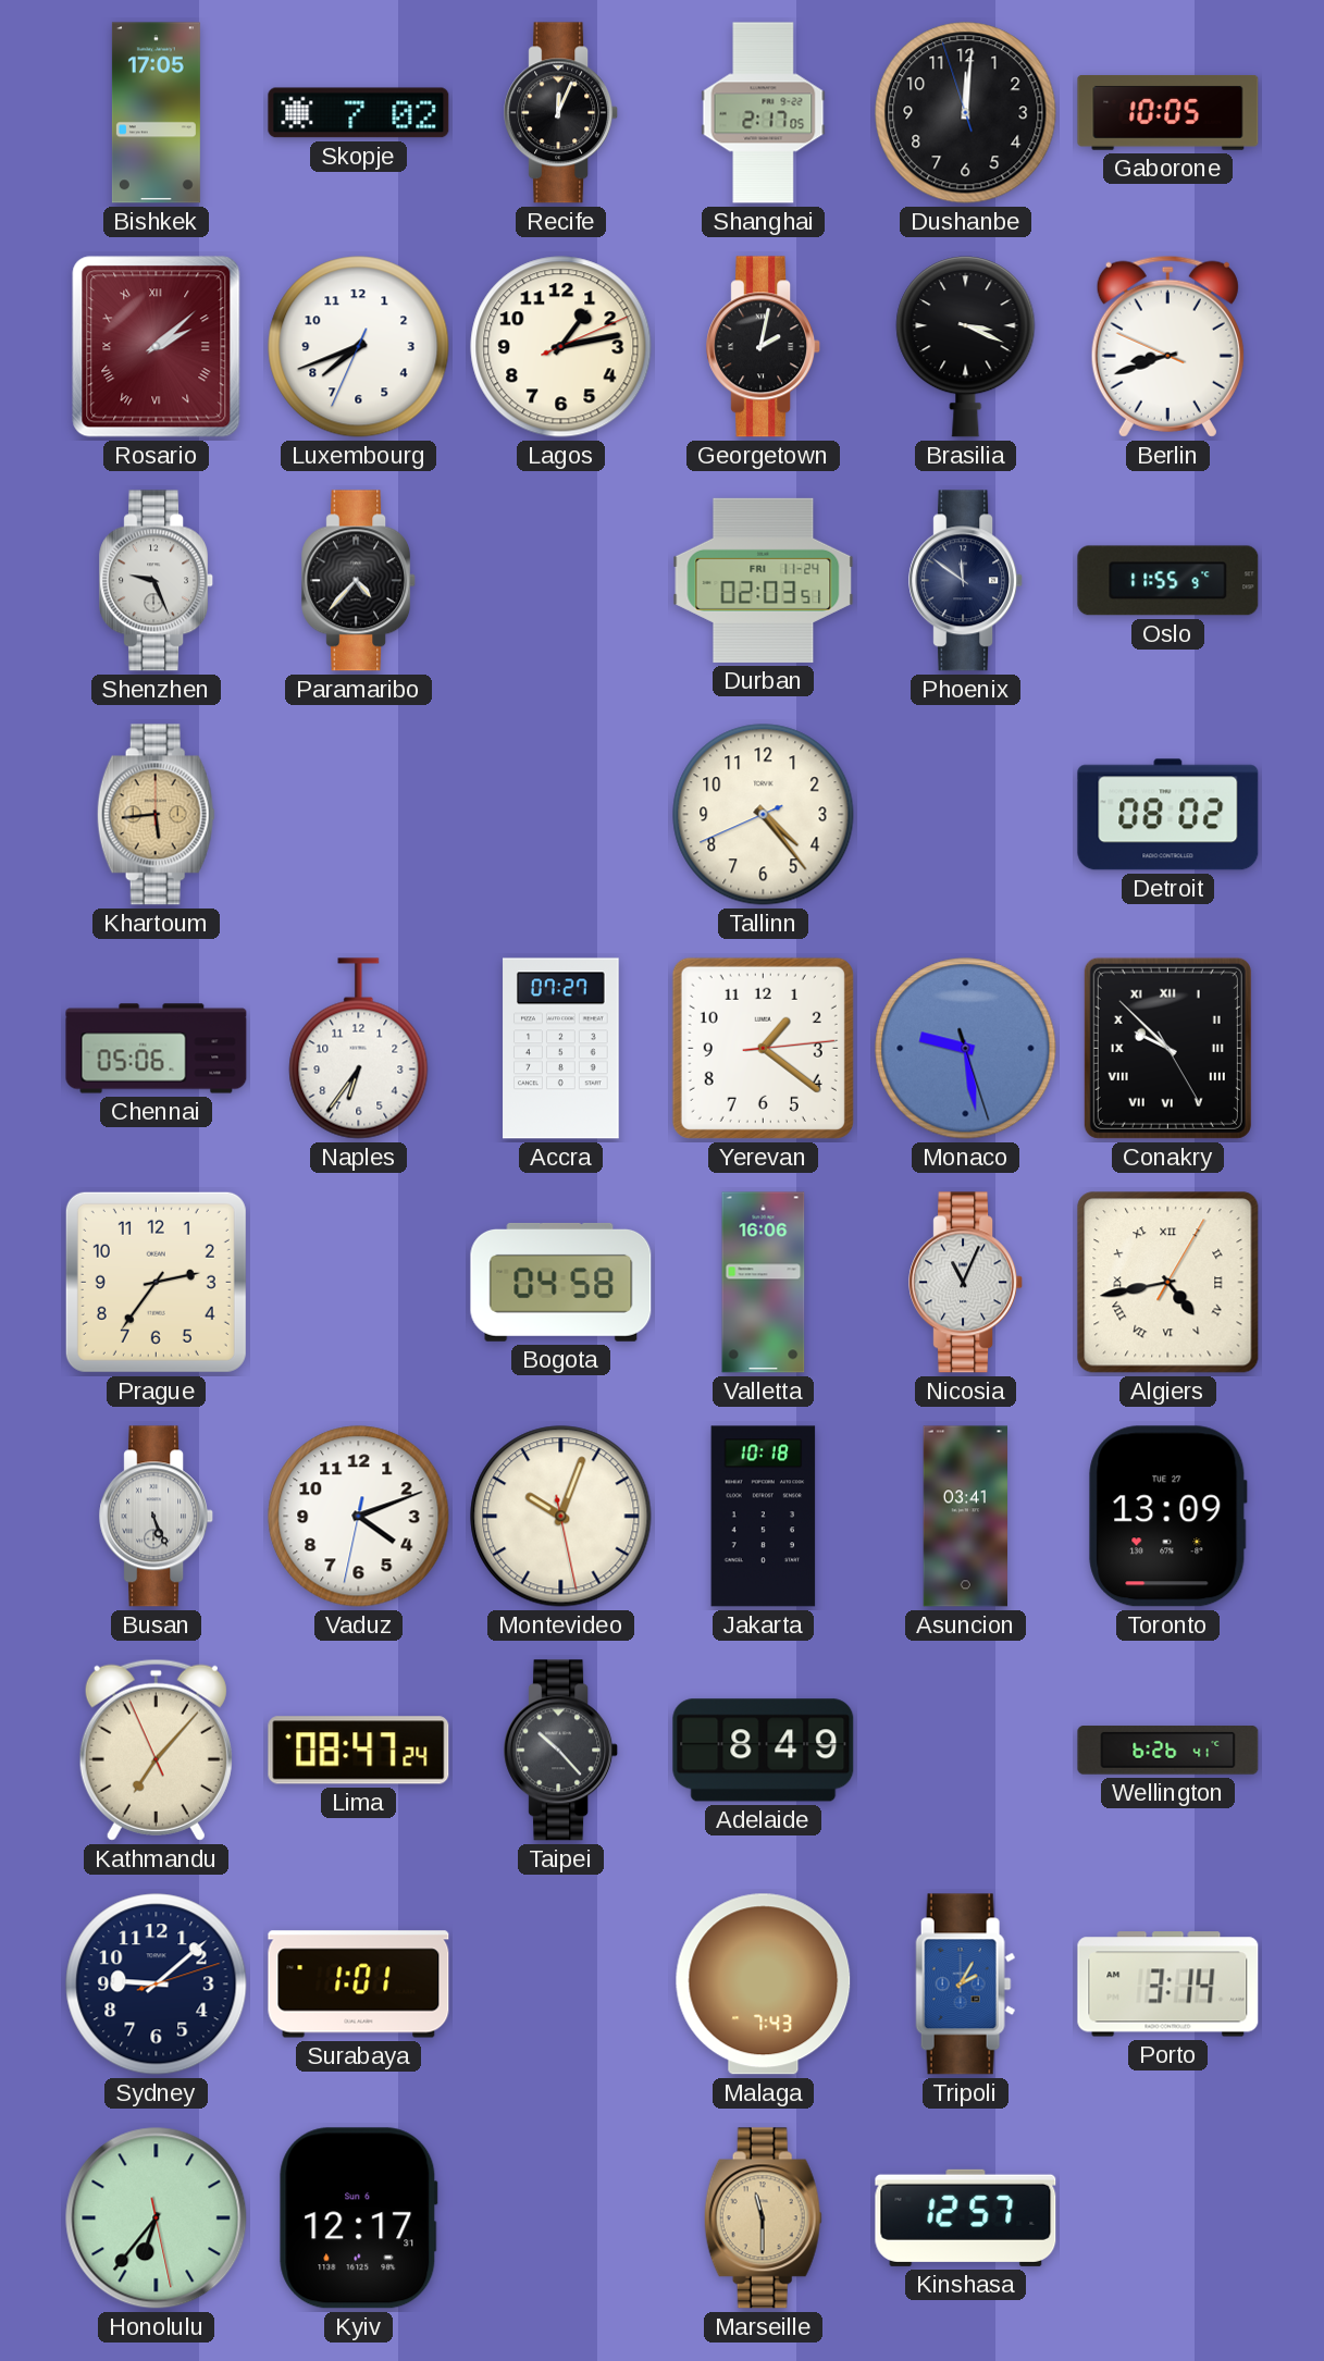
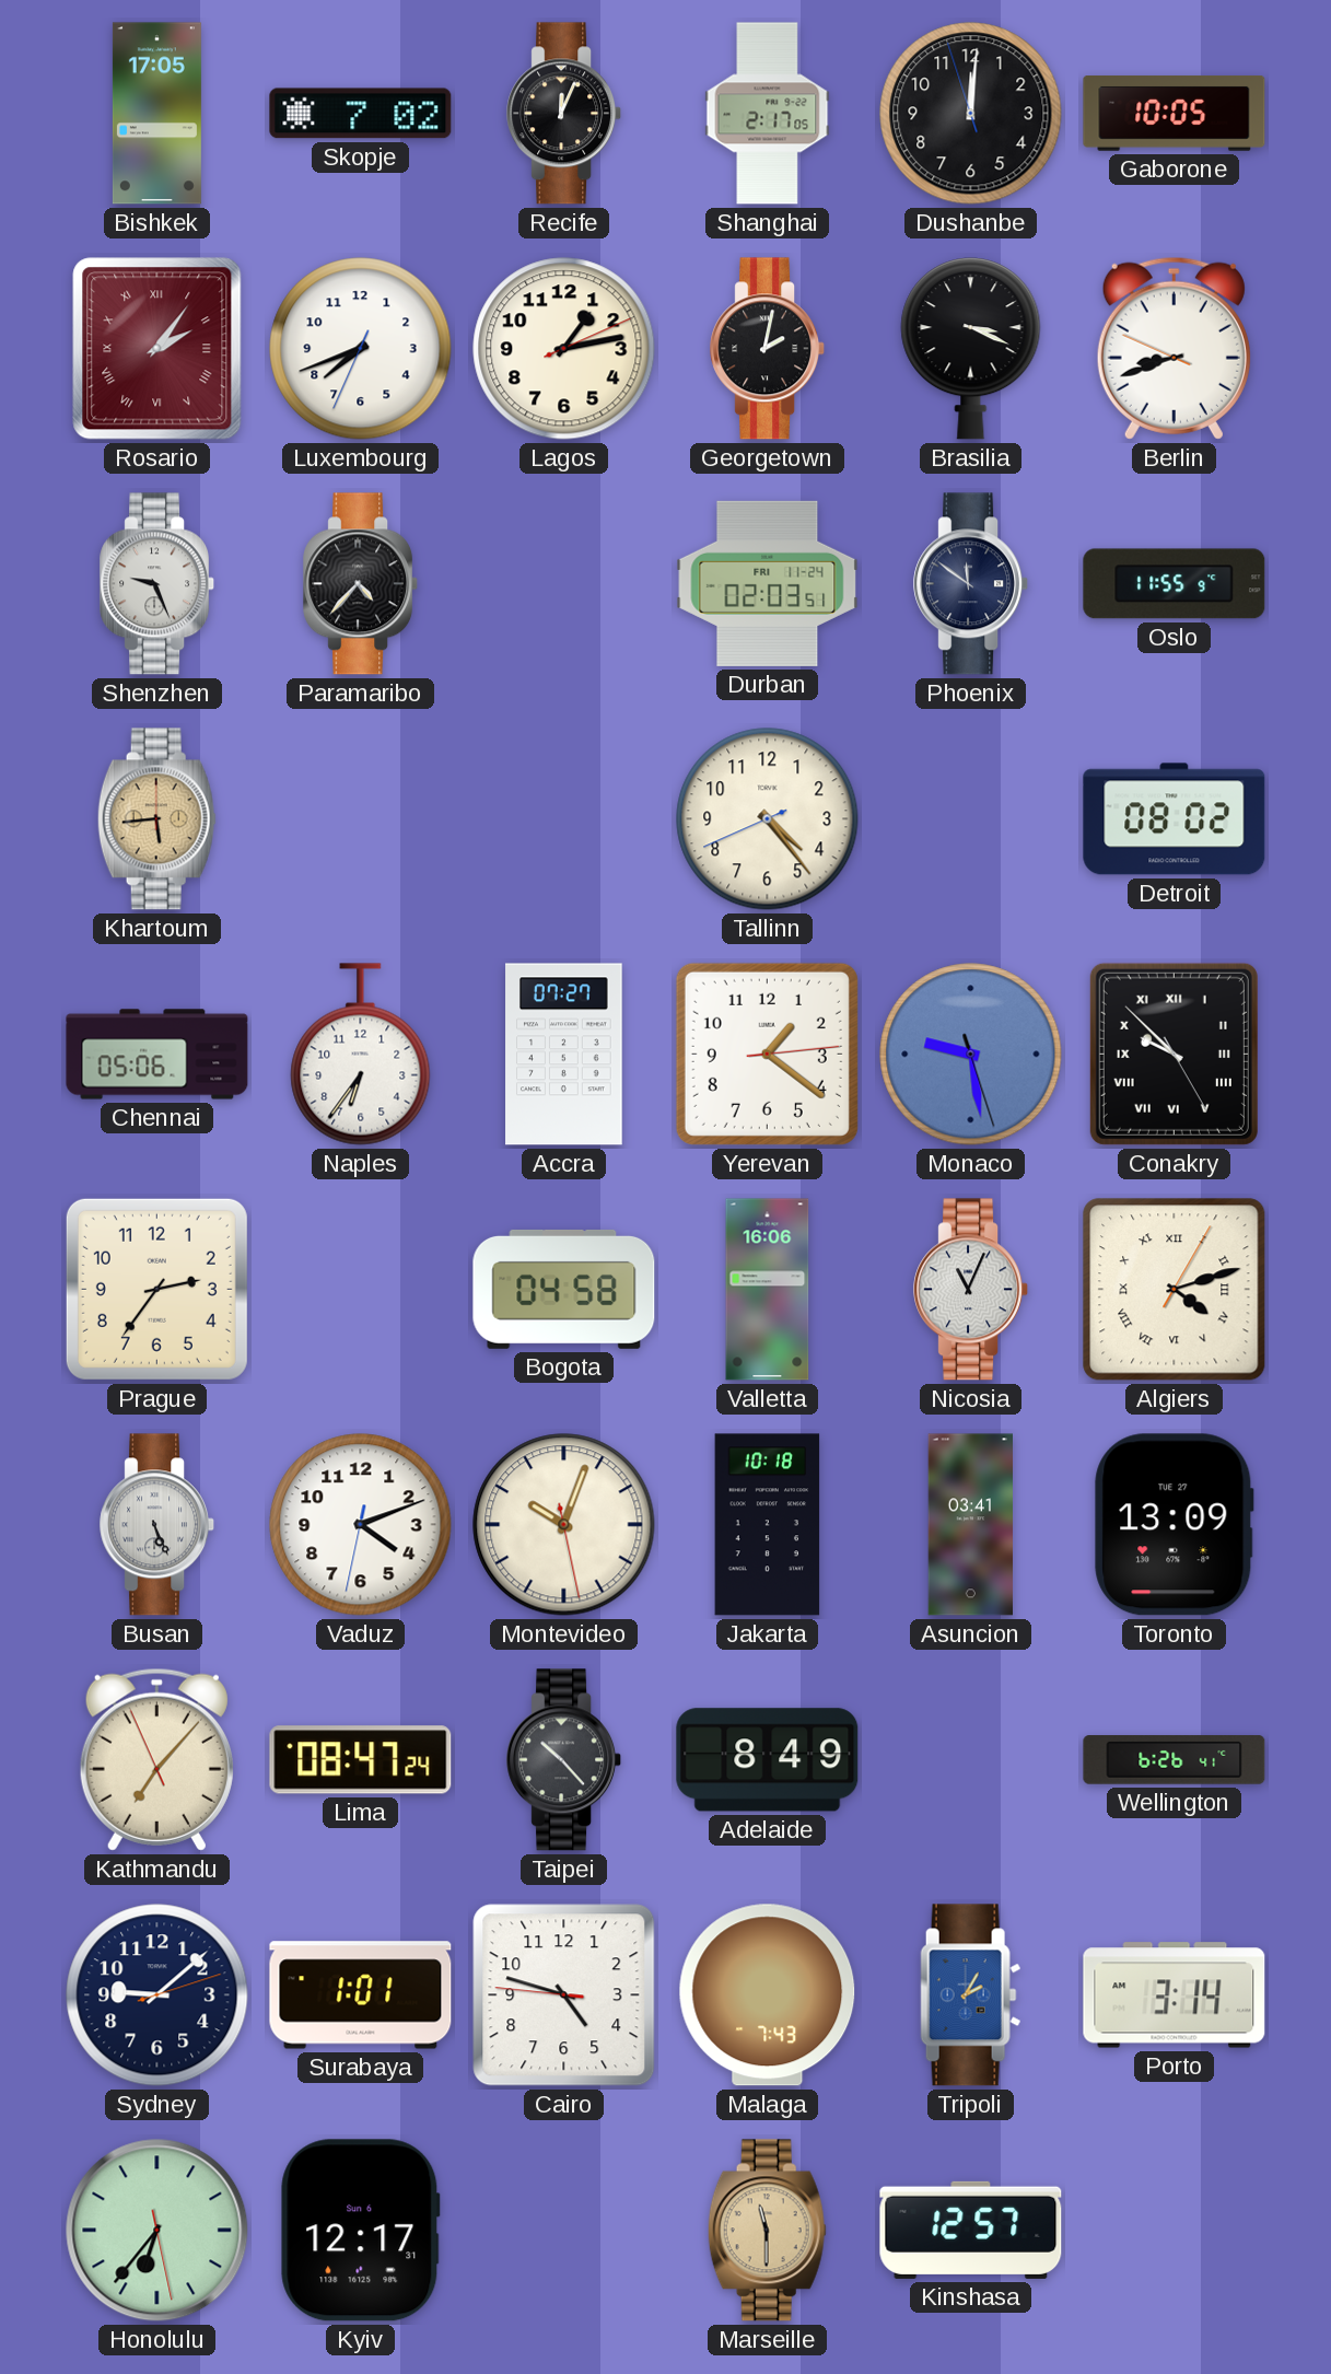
Rosario: 2:08 -> 2:06 (157, 349)
Algiers: 4:43 -> 4:12 (1175, 1290)
Cairo: none -> 4:47 (564, 1995)
